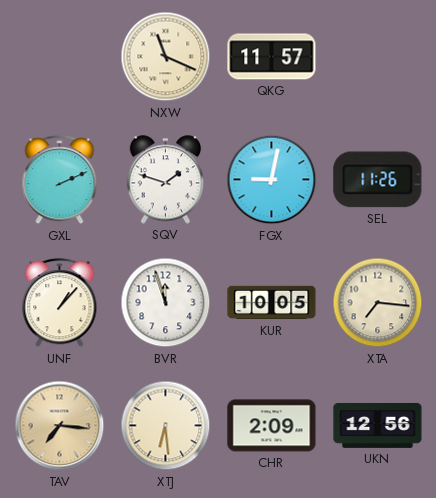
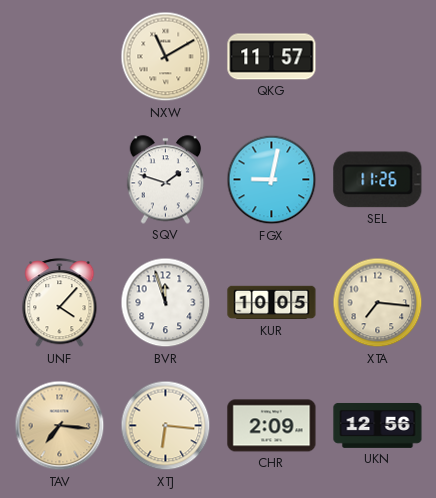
NXW: 11:19 -> 11:10 (166, 57)
GXL: 2:11 -> none (60, 180)
UNF: 1:07 -> 4:07 (60, 303)
XTJ: 6:29 -> 6:16 (166, 426)
